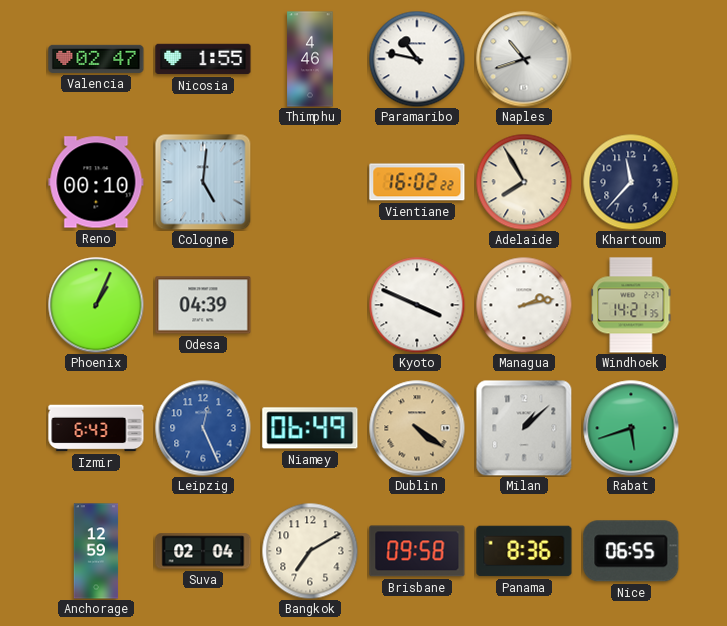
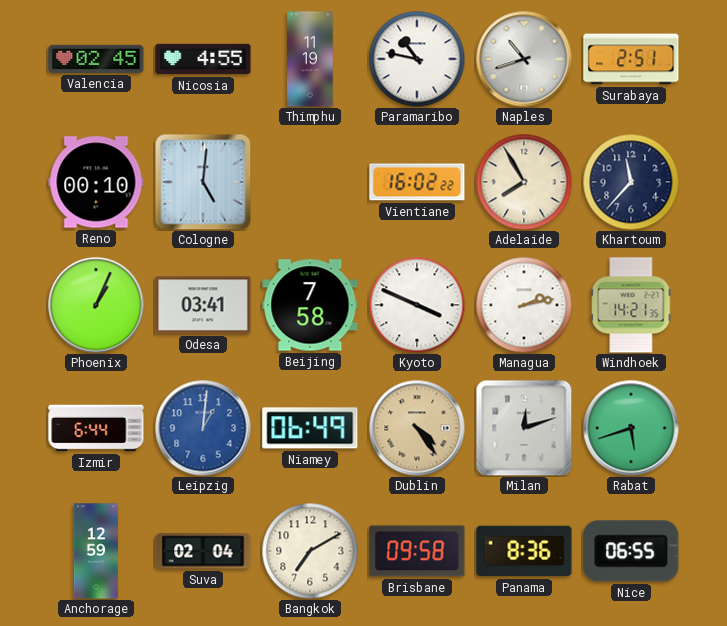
Valencia: 02:47 -> 02:45 (96, 59)
Nicosia: 1:55 -> 4:55 (203, 59)
Thimphu: 4:46 -> 11:19 (310, 59)
Surabaya: none -> 2:51 (631, 59)
Odesa: 04:39 -> 03:41 (203, 305)
Beijing: none -> 7:58 (310, 305)
Izmir: 6:43 -> 6:44 (96, 428)
Leipzig: 12:26 -> 1:01 (203, 428)
Dublin: 4:21 -> 4:24 (417, 428)
Milan: 1:08 -> 12:12 (524, 428)
